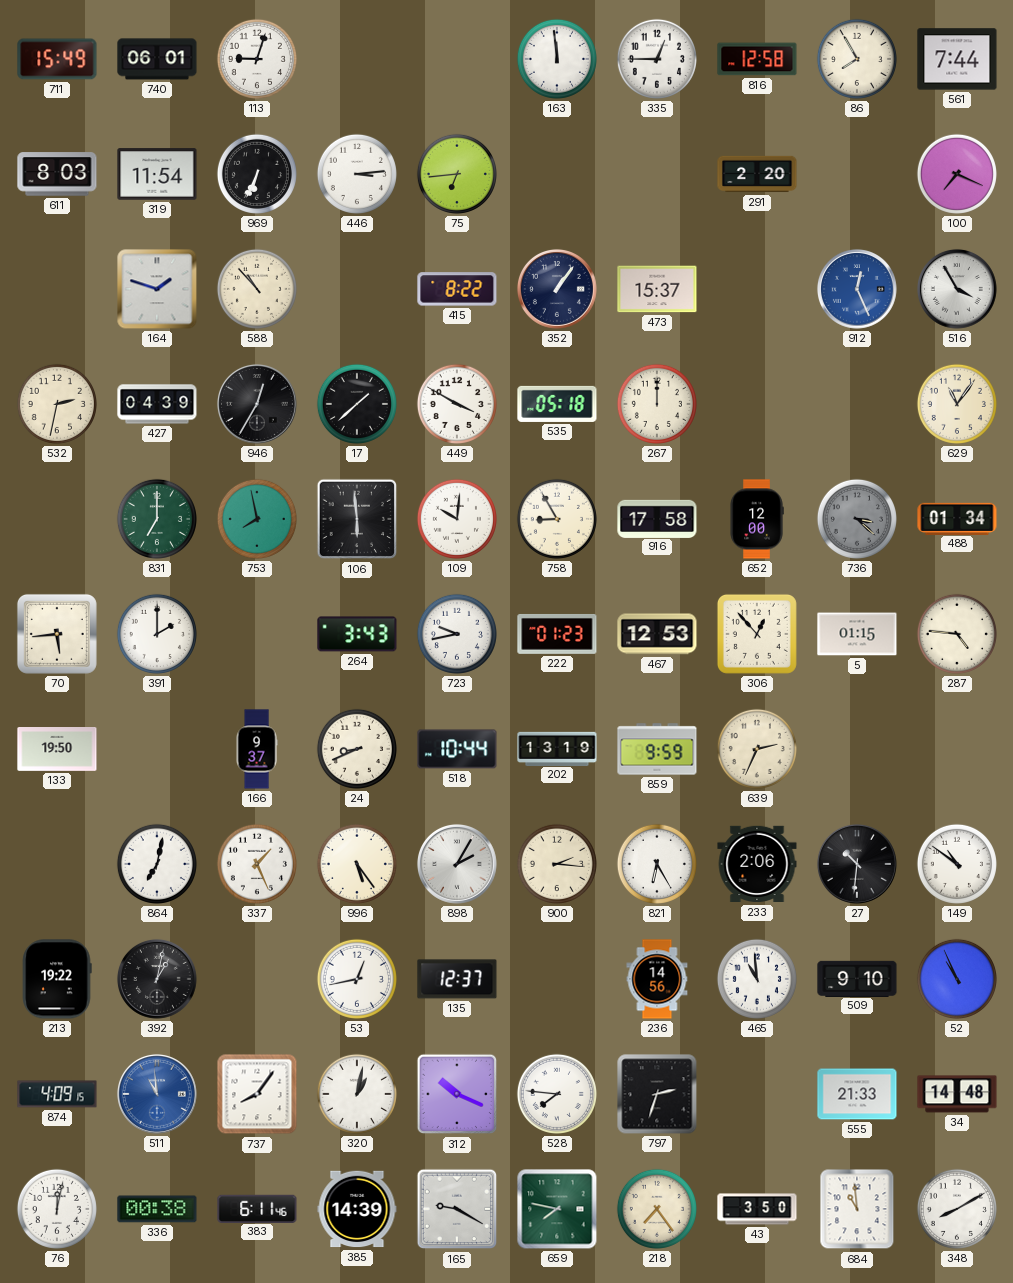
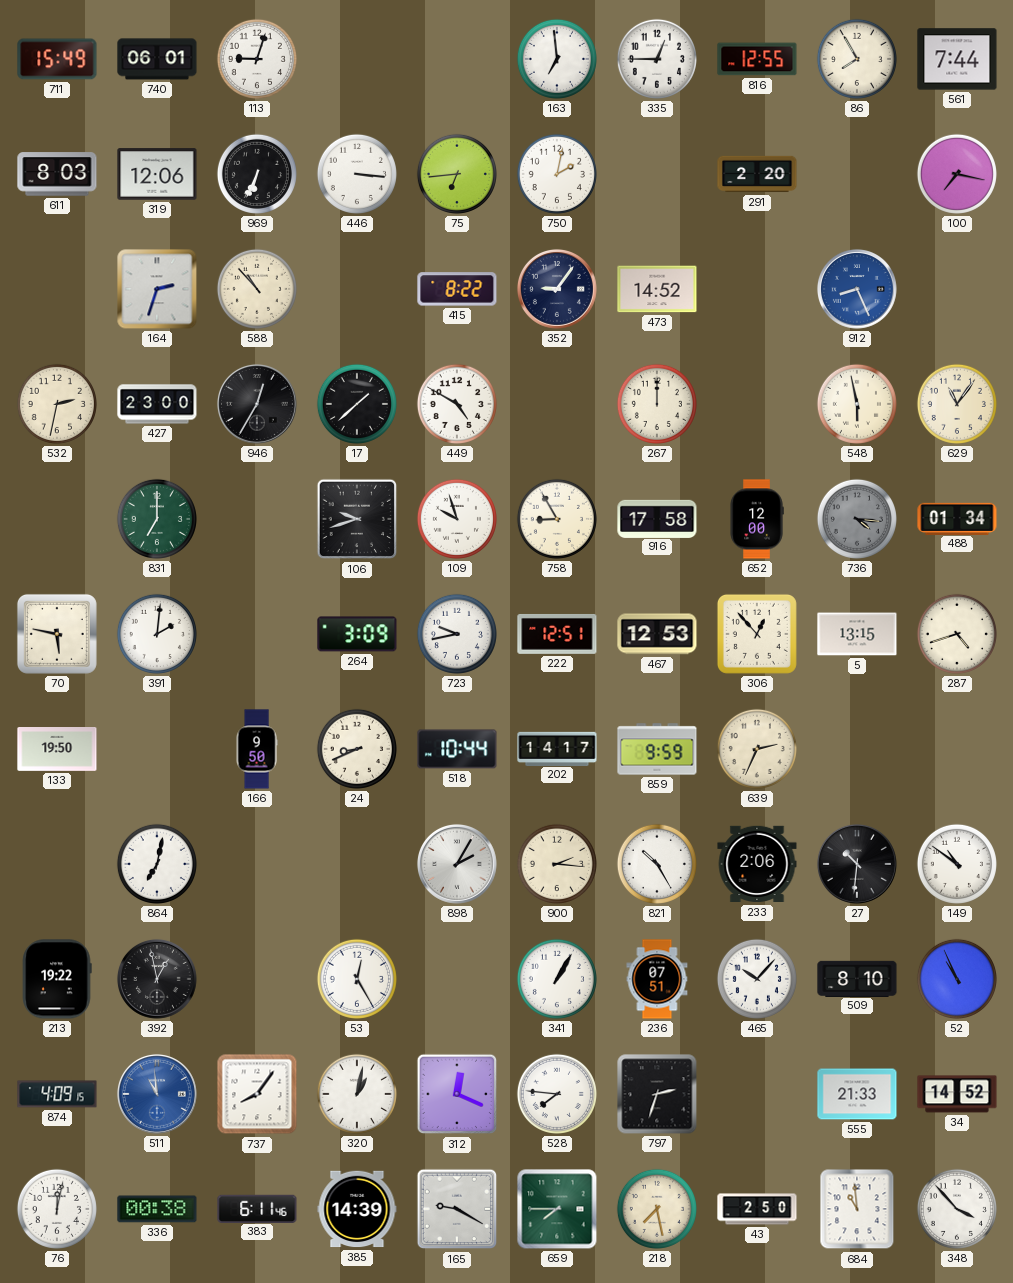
163: 11:59 -> 6:59 (557, 59)
816: 12:58 -> 12:55 (757, 59)
319: 11:54 -> 12:06 (157, 174)
446: 3:14 -> 3:16 (357, 174)
750: none -> 2:02 (557, 174)
100: 7:19 -> 7:17 (957, 174)
164: 1:48 -> 2:33 (157, 289)
352: 1:06 -> 9:06 (557, 289)
473: 15:37 -> 14:52 (657, 289)
912: 12:26 -> 8:26 (857, 289)
516: 3:55 -> none (957, 289)
427: 04:39 -> 23:00 (157, 404)
449: 3:50 -> 4:50 (457, 404)
535: 05:18 -> none (557, 404)
548: none -> 5:58 (857, 404)
753: 7:58 -> none (257, 519)
106: 5:59 -> 9:42 (357, 519)
109: 10:01 -> 9:57 (457, 519)
736: 3:22 -> 4:16 (857, 519)
70: 5:44 -> 5:47 (57, 634)
391: 2:00 -> 2:01 (157, 634)
264: 3:43 -> 3:09 (357, 634)
222: 01:23 -> 12:51 (557, 634)
5: 01:15 -> 13:15 (857, 634)
287: 4:46 -> 4:42 (957, 634)
166: 9:37 -> 9:50 (257, 749)
202: 13:19 -> 14:17 (557, 748)
337: 1:26 -> none (257, 864)
996: 5:24 -> none (357, 864)
821: 6:25 -> 10:25 (657, 864)
392: 1:02 -> 12:58 (157, 979)
53: 12:43 -> 12:25 (357, 979)
135: 12:37 -> none (457, 979)
341: none -> 1:05 (557, 979)
236: 14:56 -> 07:51 (657, 979)
465: 10:59 -> 10:07 (757, 979)
509: 9:10 -> 8:10 (857, 978)
312: 10:19 -> 12:19 (457, 1094)
34: 14:48 -> 14:52 (957, 1094)
659: 7:47 -> 7:45 (557, 1209)
218: 7:24 -> 7:28 (657, 1209)
43: 3:50 -> 2:50 (757, 1209)
348: 8:10 -> 3:53 (957, 1209)
